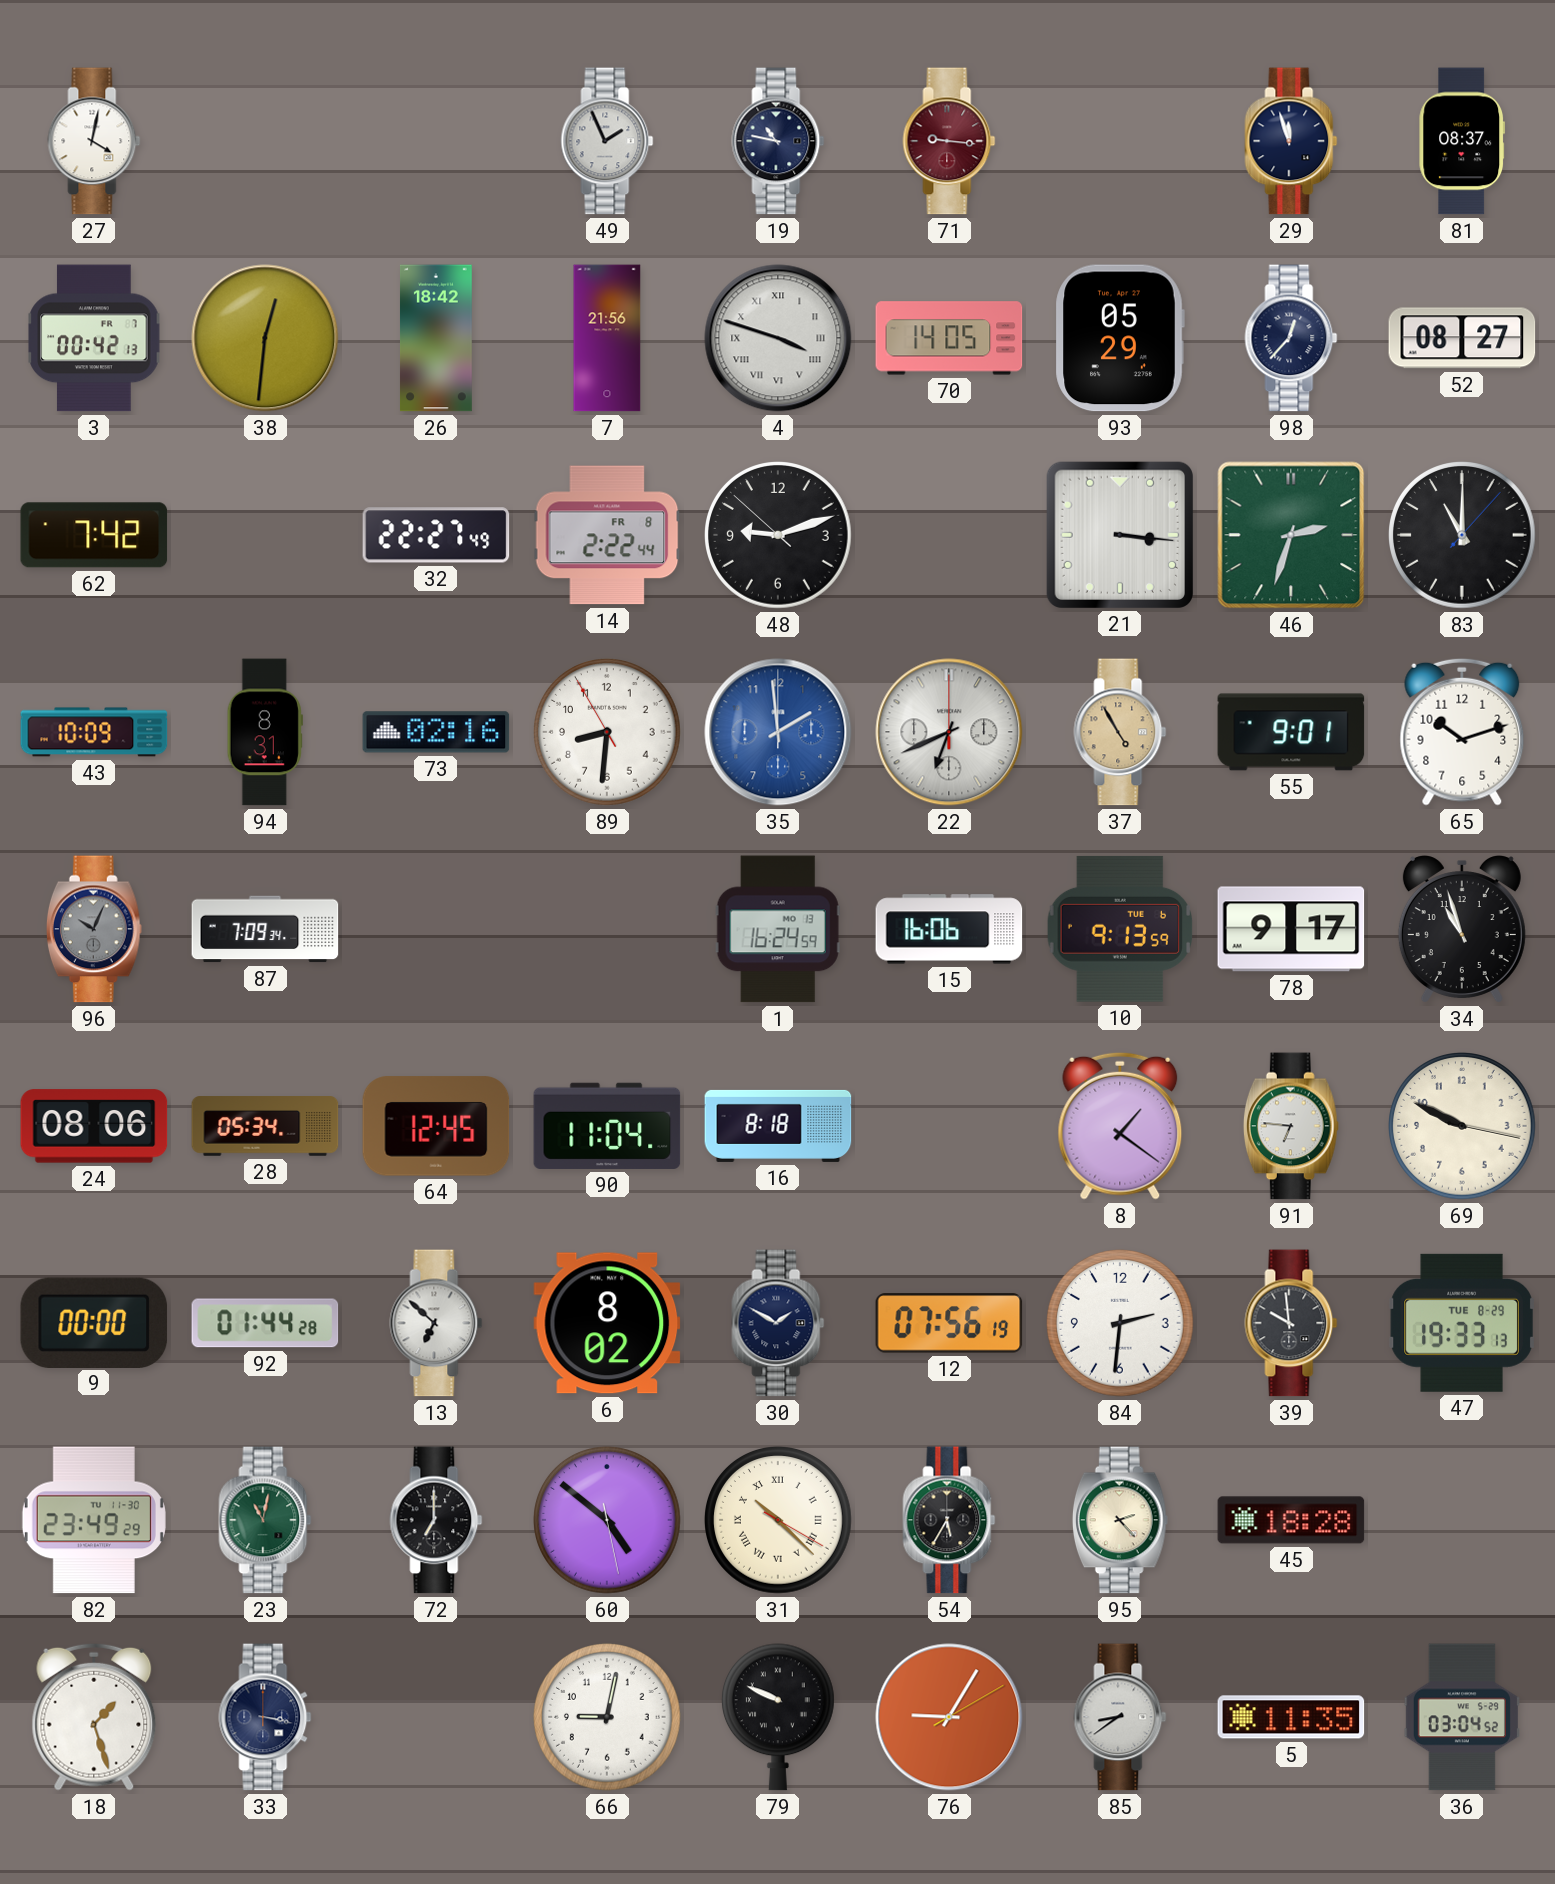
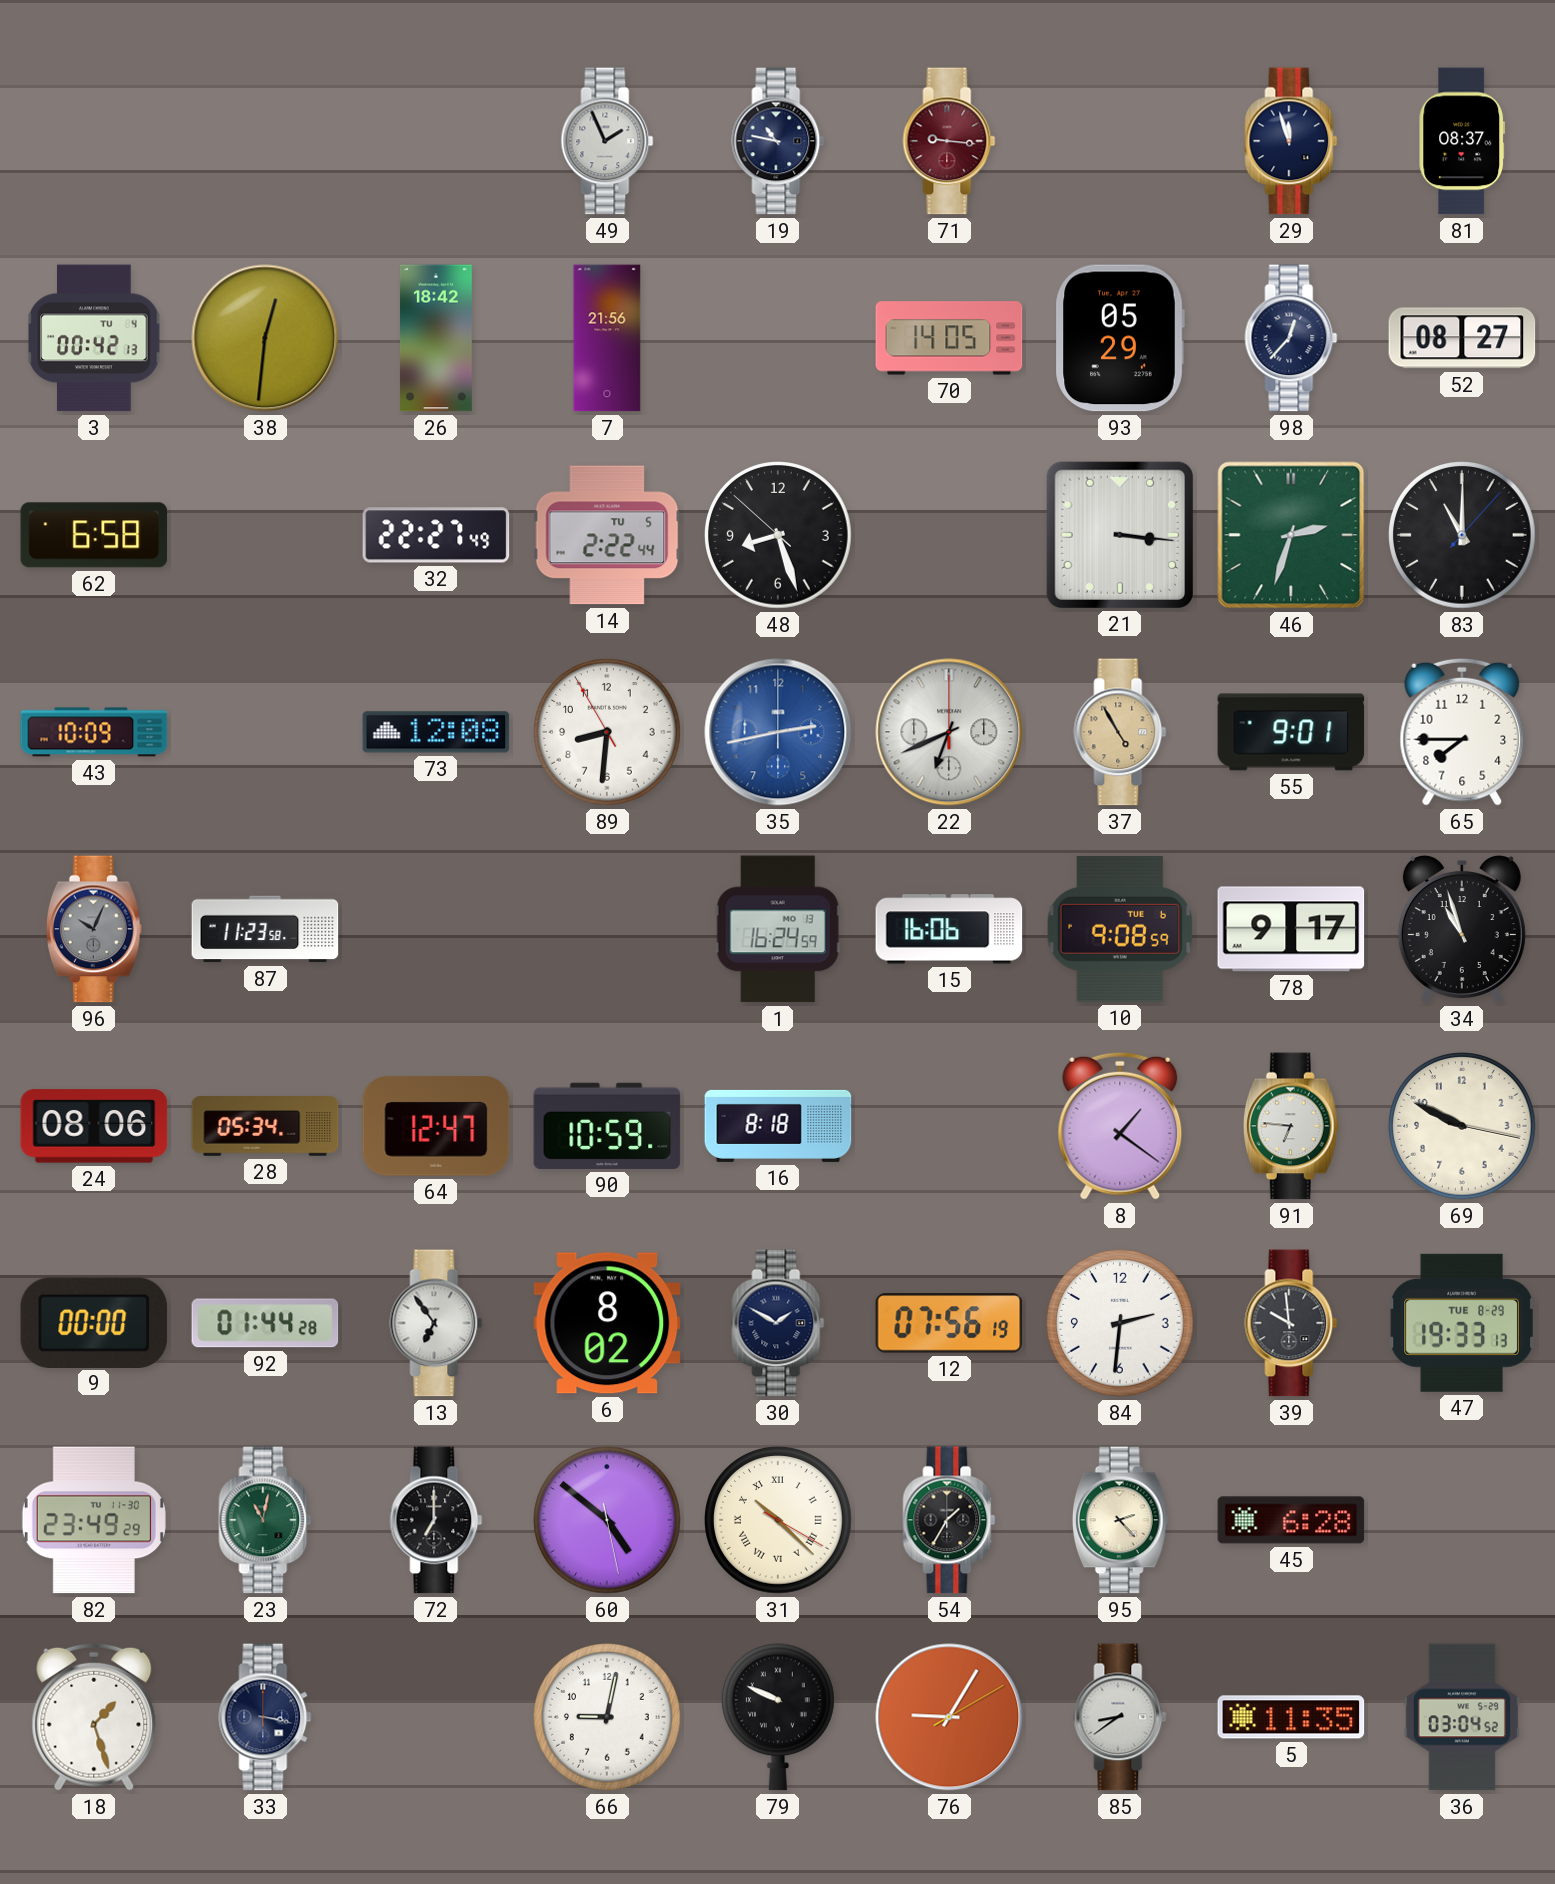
27: 4:02 -> none (94, 141)
3 date: FR 7 -> TU 4 (94, 338)
4: 3:48 -> none (778, 338)
62: 7:42 -> 6:58 (94, 535)
14 date: FR 8 -> TU 5 (607, 535)
48: 9:11 -> 8:26 (779, 536)
94: 8:31 -> none (265, 732)
73: 02:16 -> 12:08 (436, 732)
35: 1:59 -> 2:43 (778, 732)
65: 10:12 -> 7:45 (1462, 732)
87: 7:09 -> 11:23 (265, 929)
10: 9:13 -> 9:08 (1120, 929)
64: 12:45 -> 12:47 (436, 1126)
90: 11:04 -> 10:59 (607, 1126)
13: 6:52 -> 6:54 (436, 1323)
54: 5:35 -> 1:35 (949, 1520)
45: 18:28 -> 6:28 (1291, 1520)
